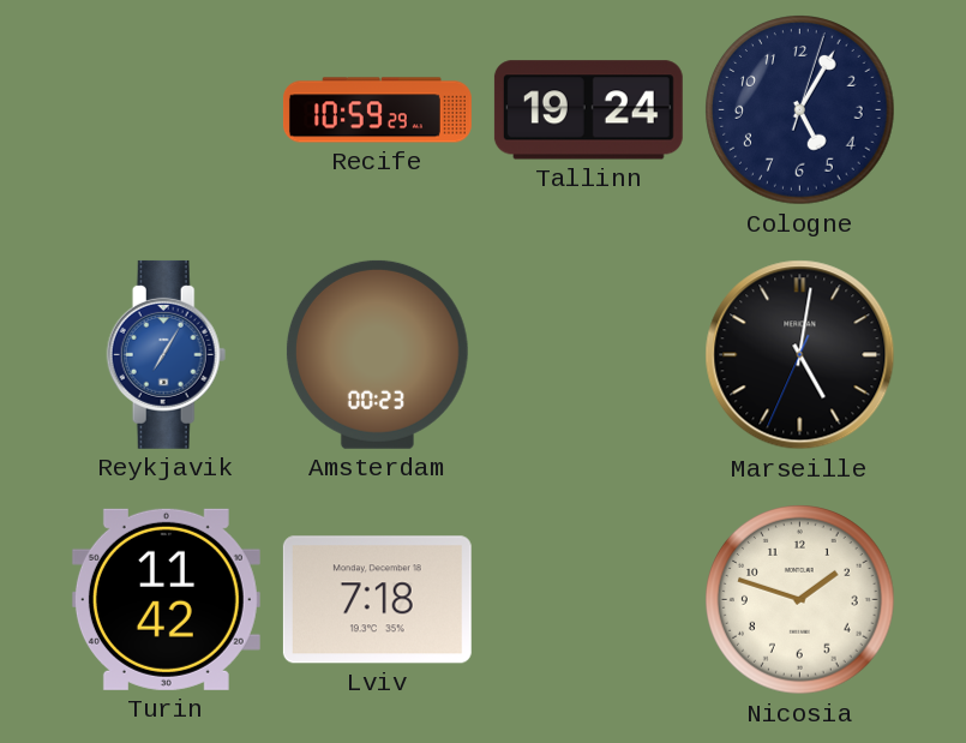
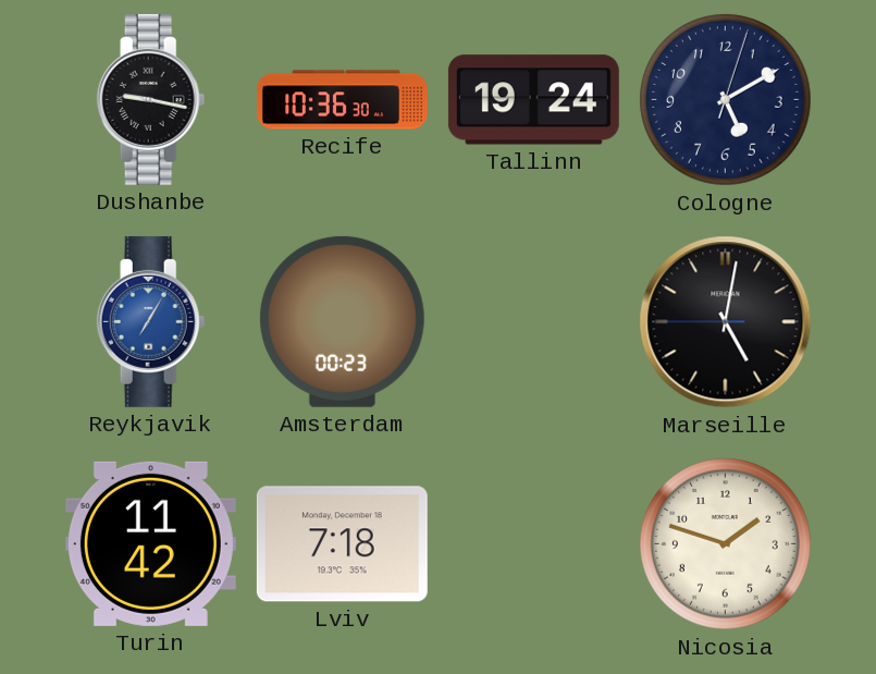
Dushanbe: none -> 9:17 (151, 99)
Recife: 10:59 -> 10:36 (342, 100)
Cologne: 5:05 -> 5:10 (726, 100)
Marseille: 5:01:34 -> 5:01:45 (726, 322)
